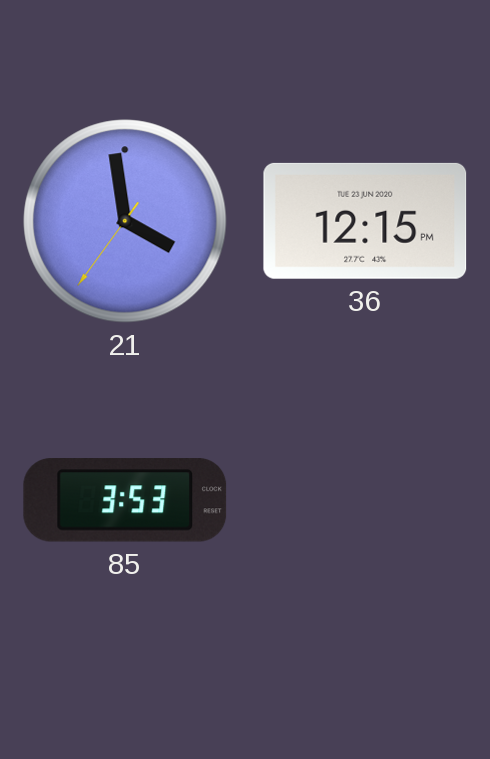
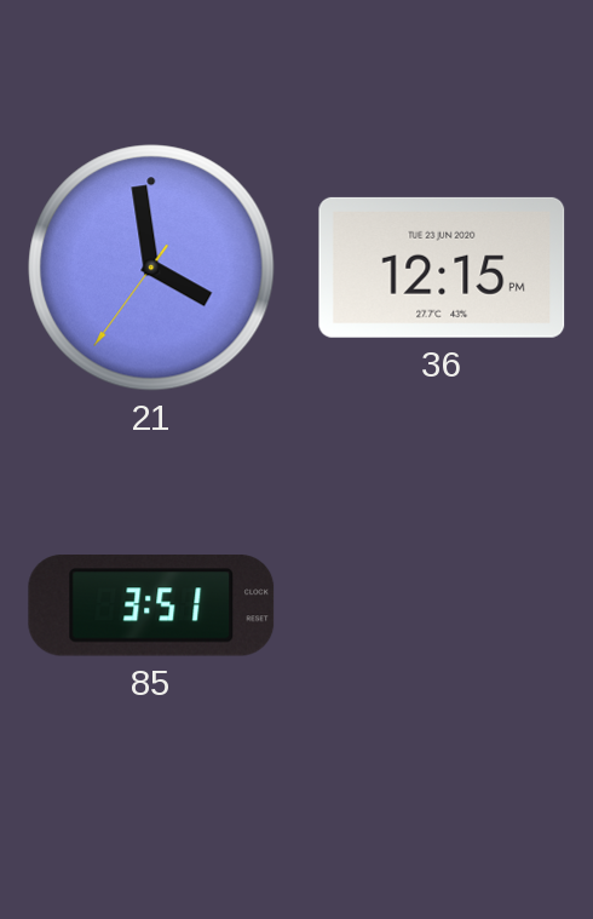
85: 3:53 -> 3:51 (151, 607)
